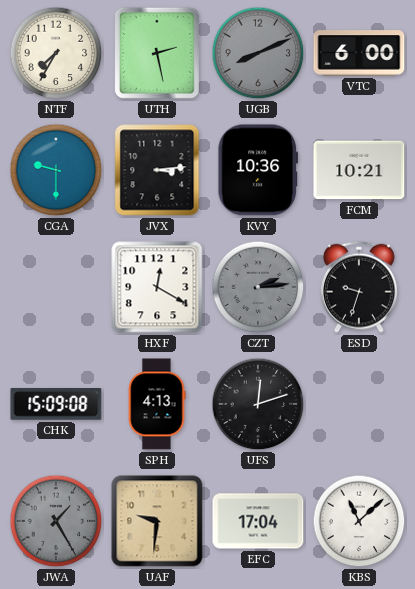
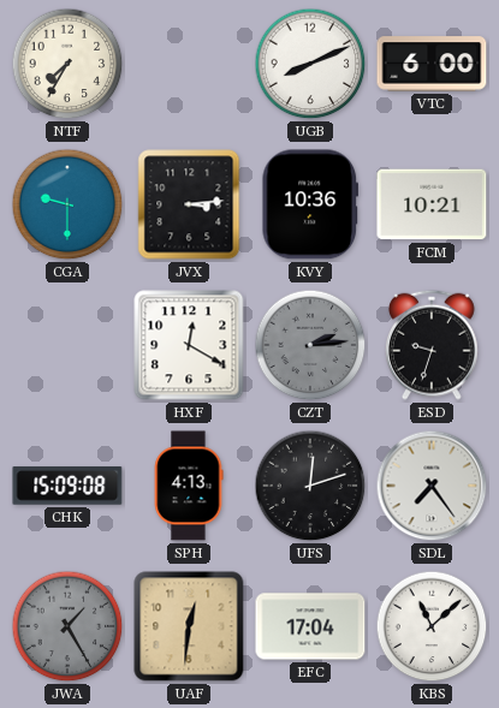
UTH: 2:28 -> none (157, 53)
UGB dial: grey -> white (310, 64)
SDL: none -> 7:24 (432, 486)
UAF: 9:31 -> 12:31 (189, 626)
